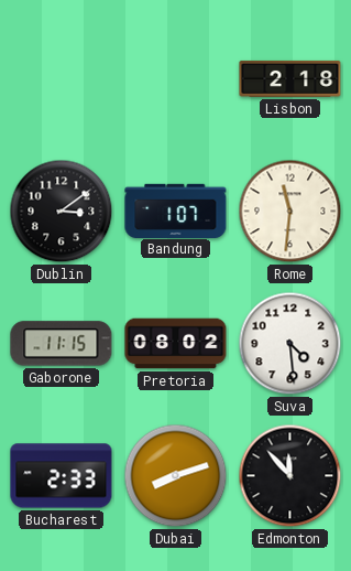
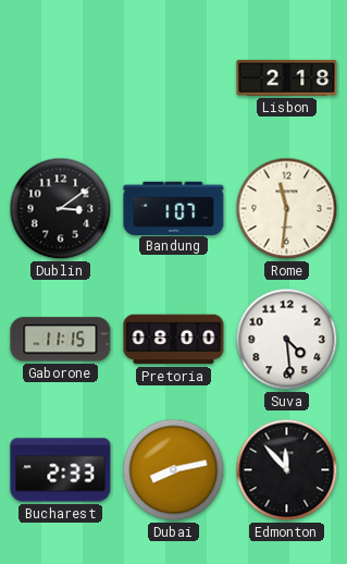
Pretoria: 08:02 -> 08:00 (174, 340)
Dubai: 8:12 -> 8:13 (174, 470)
